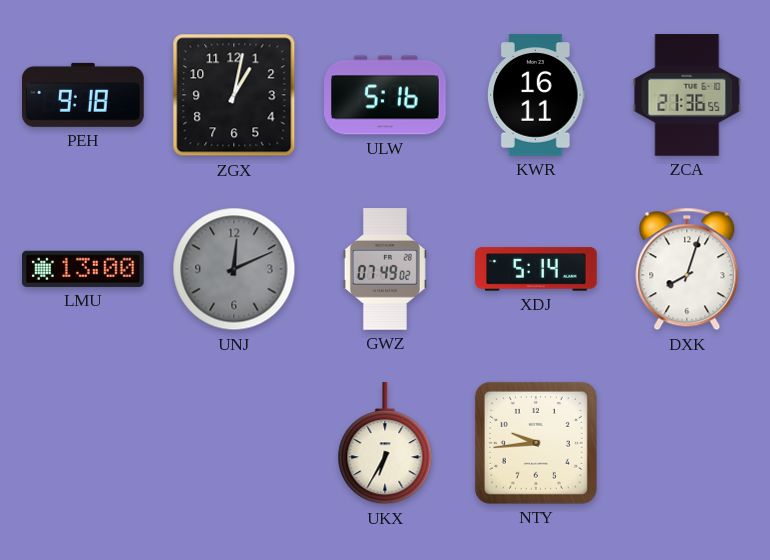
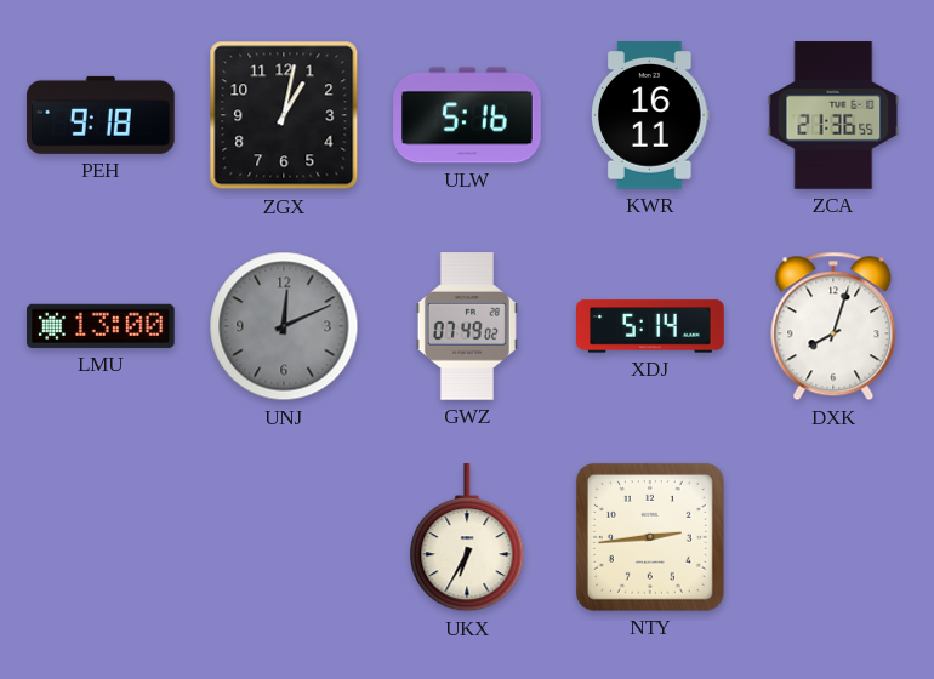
NTY: 9:44 -> 2:44 (650, 537)
